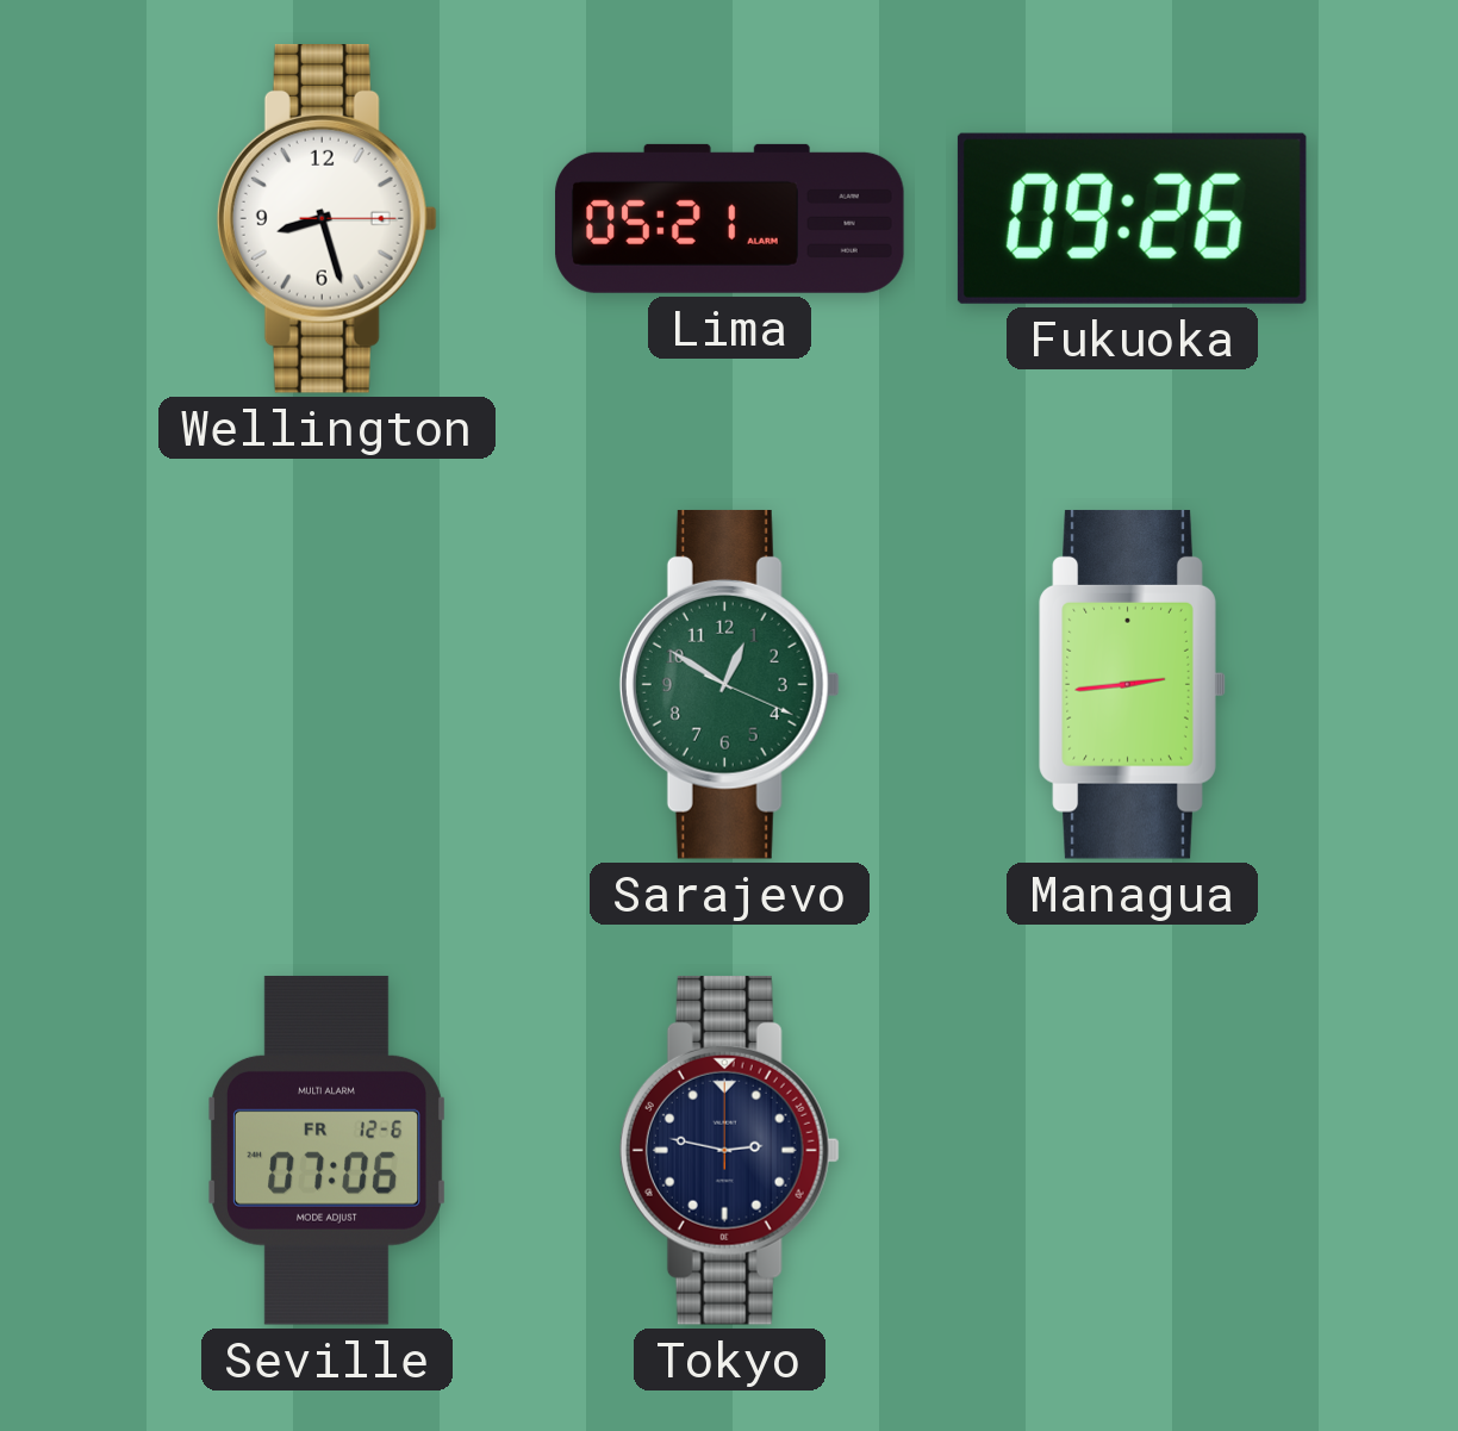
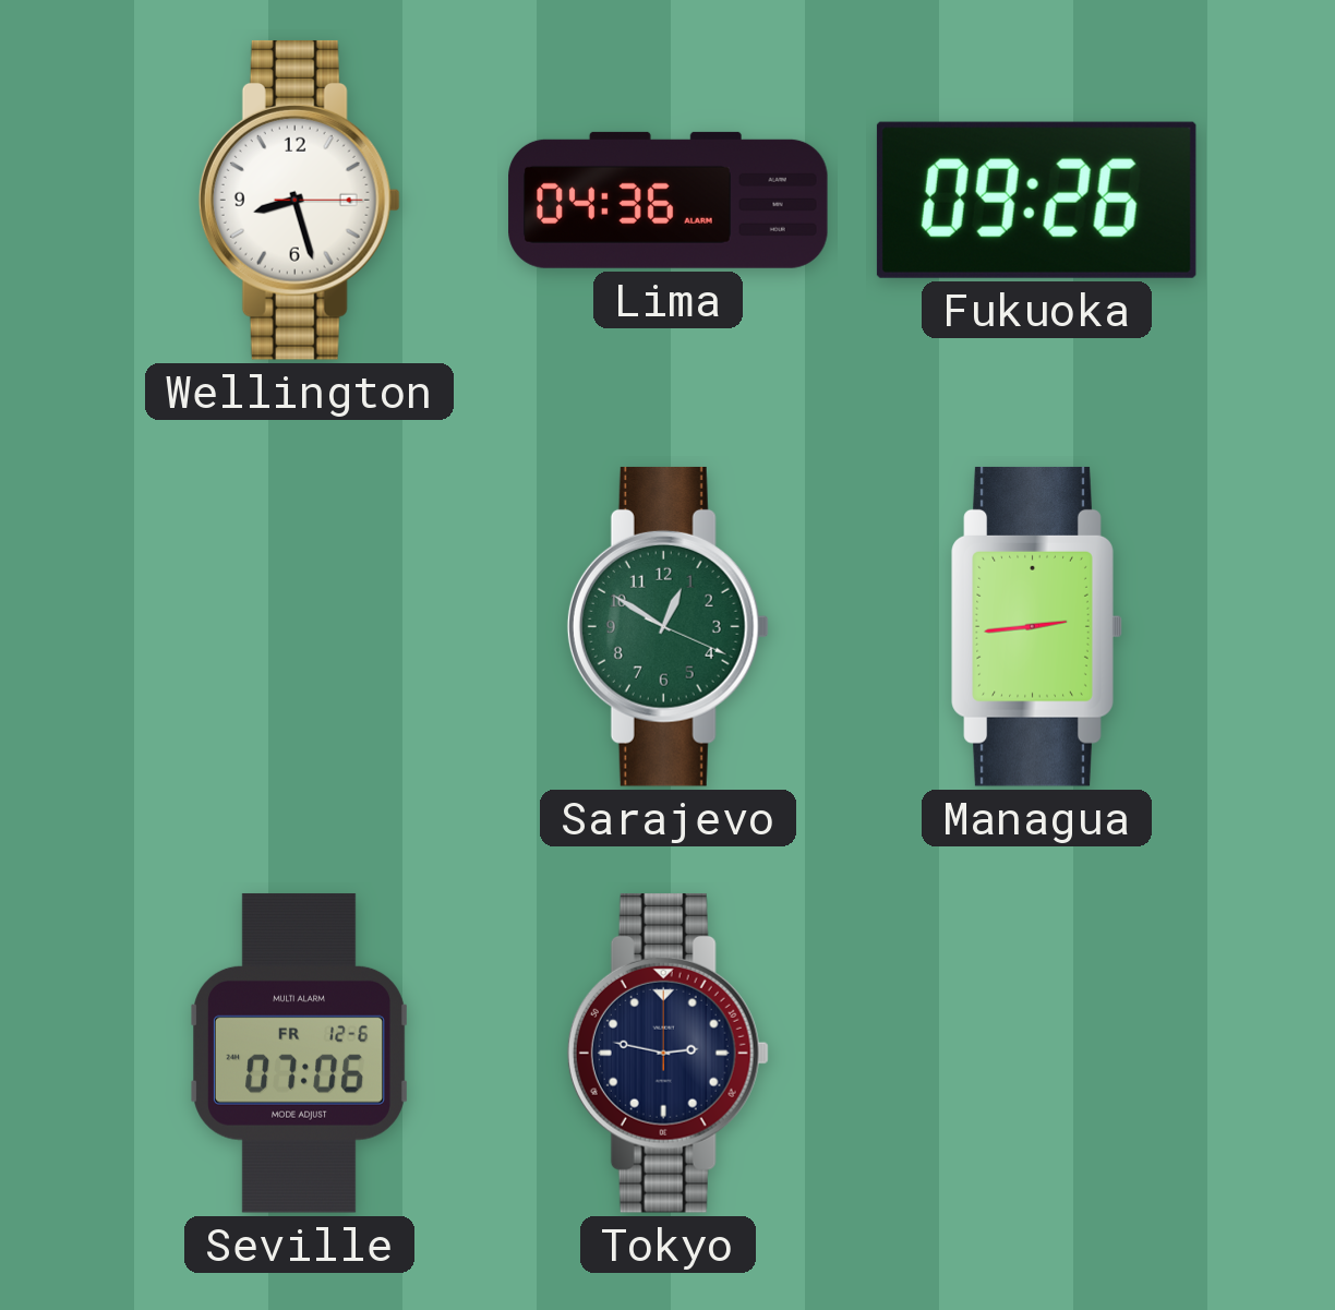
Lima: 05:21 -> 04:36 (669, 200)
